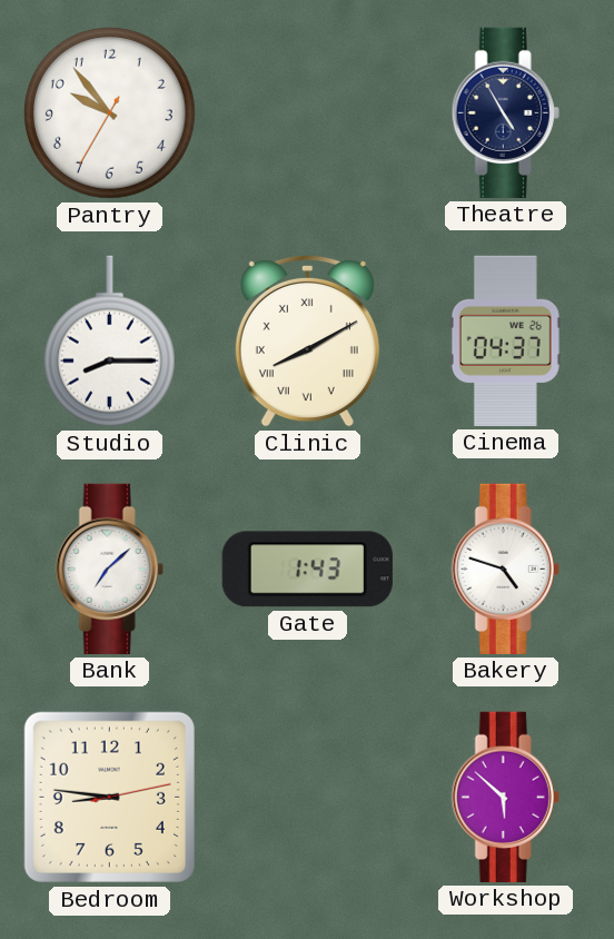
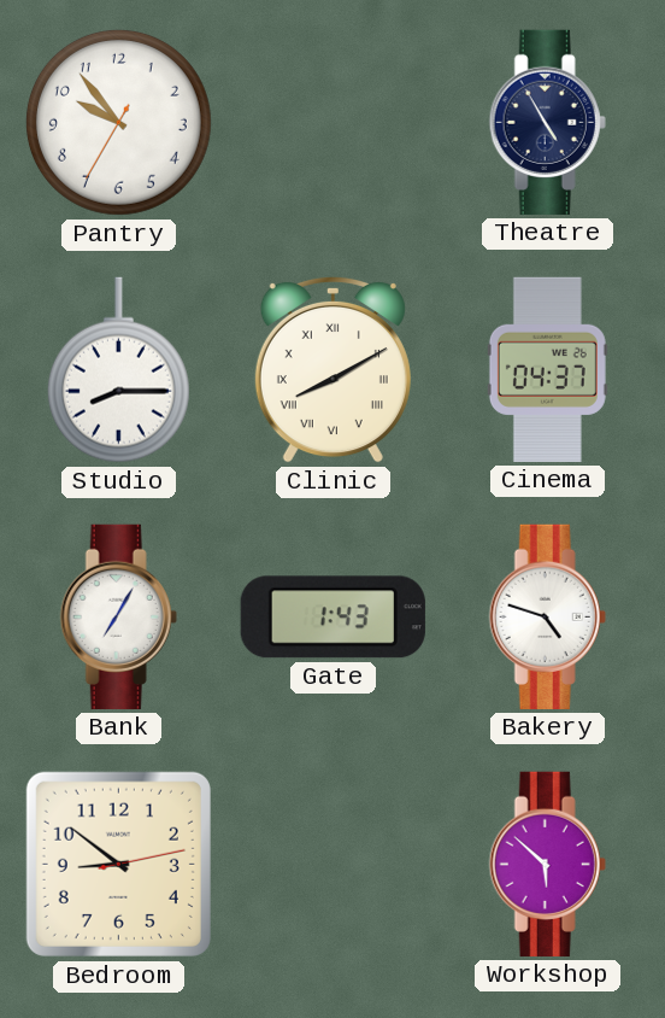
Bank: 7:08 -> 7:05 (118, 616)
Bedroom: 8:46 -> 8:51 (118, 864)
